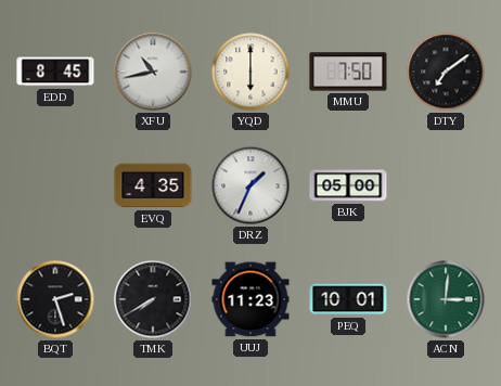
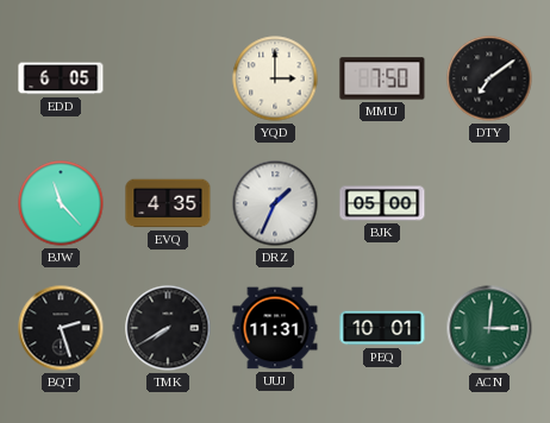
EDD: 8:45 -> 6:05 (61, 78)
XFU: 10:43 -> none (153, 72)
YQD: 6:00 -> 3:00 (275, 78)
BJW: none -> 11:23 (61, 203)
UUJ: 11:23 -> 11:31 (275, 328)
